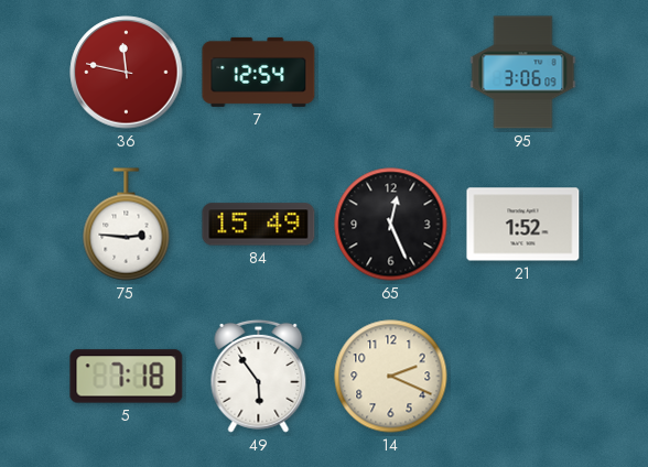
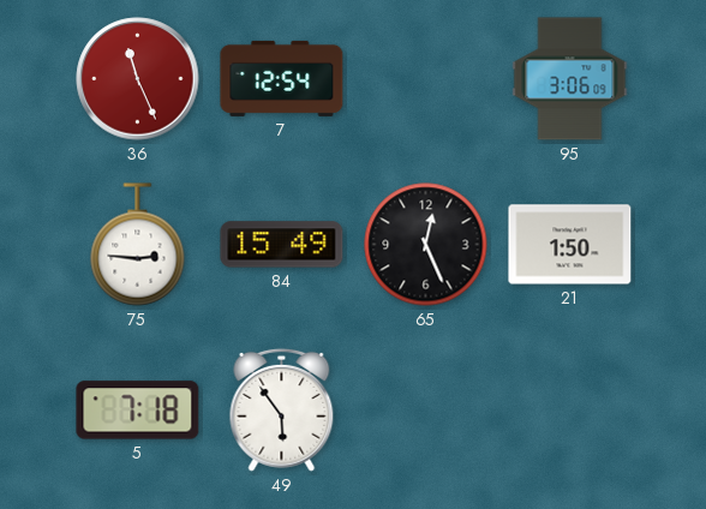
36: 11:47 -> 11:26 (138, 79)
21: 1:52 -> 1:50 (570, 245)
14: 2:19 -> none (391, 377)
